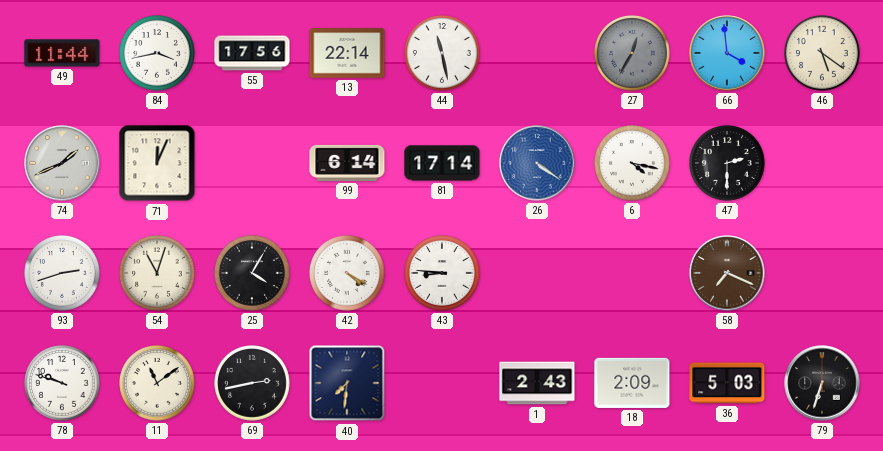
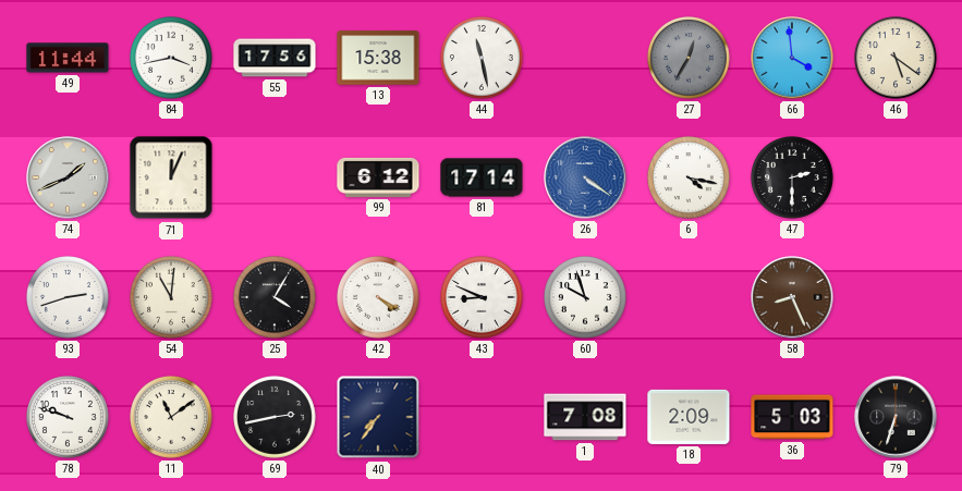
13: 22:14 -> 15:38 (378, 58)
99: 6:14 -> 6:12 (378, 177)
54: 11:03 -> 11:01 (172, 298)
43: 8:46 -> 8:49 (483, 298)
60: none -> 9:57 (586, 298)
58: 7:19 -> 8:26 (792, 297)
40: 7:31 -> 7:36 (378, 417)
1: 2:43 -> 7:08 (585, 417)
